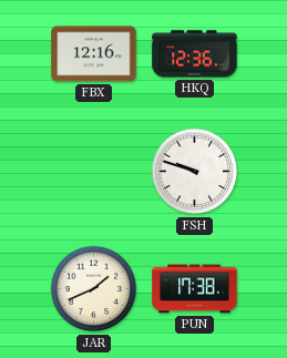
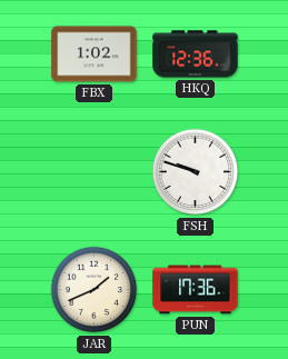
FBX: 12:16 -> 1:02 (95, 54)
PUN: 17:38 -> 17:36 (196, 290)
